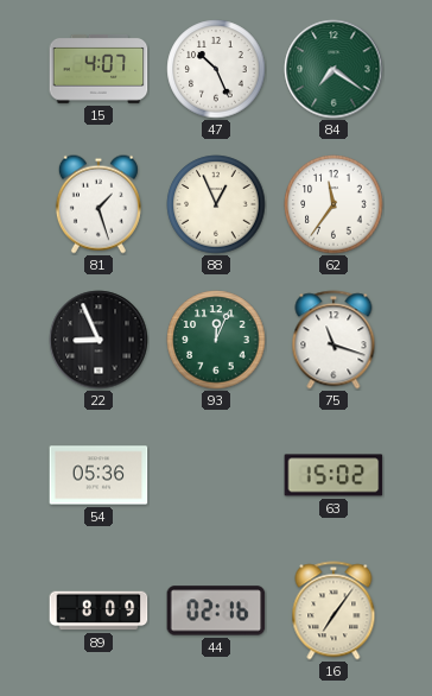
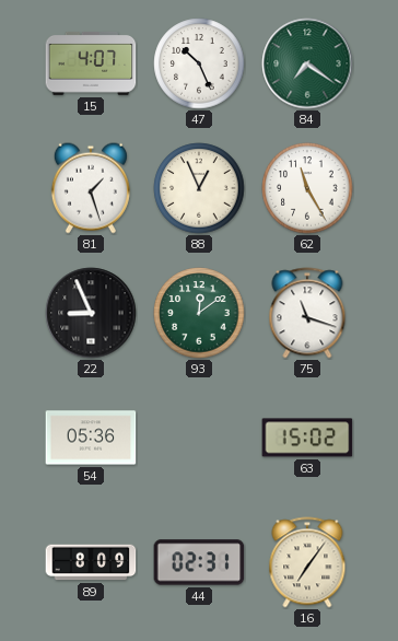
62: 11:36 -> 11:25 (307, 188)
93: 12:04 -> 12:09 (199, 313)
44: 02:16 -> 02:31 (199, 562)
